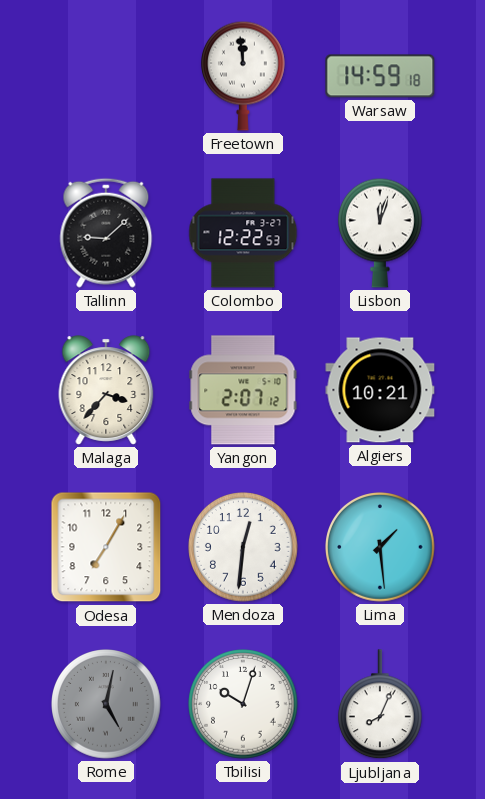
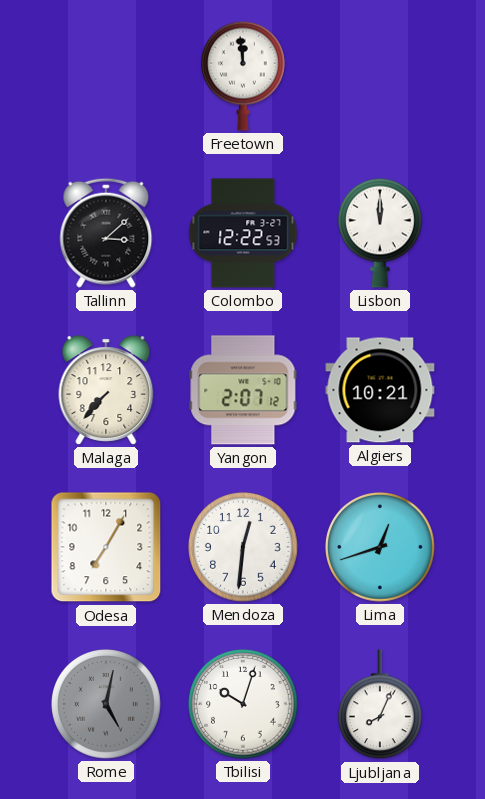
Warsaw: 14:59 -> none (380, 76)
Tallinn: 9:08 -> 3:08 (106, 233)
Lisbon: 12:03 -> 12:00 (381, 233)
Malaga: 3:37 -> 7:37 (106, 390)
Lima: 1:29 -> 12:42 (381, 548)
